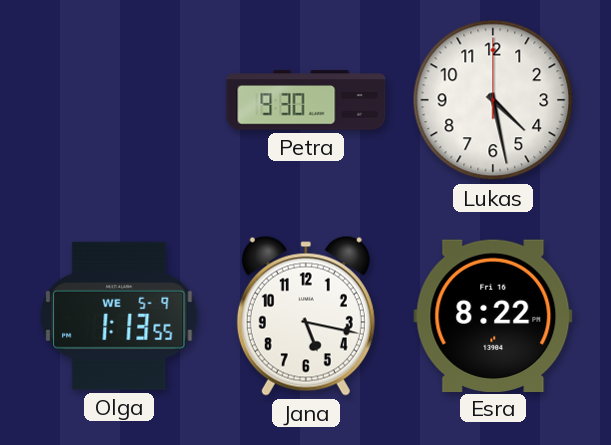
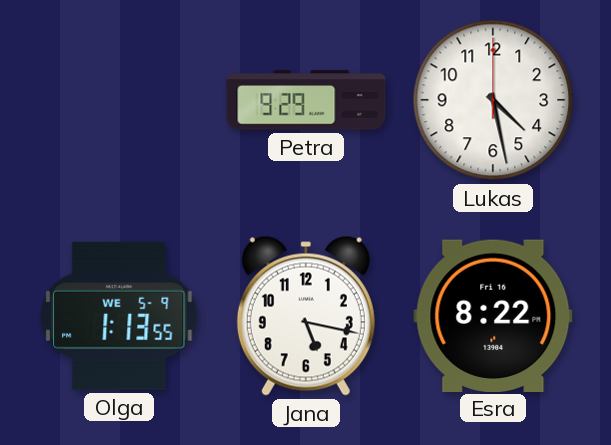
Petra: 9:30 -> 9:29 (306, 100)
